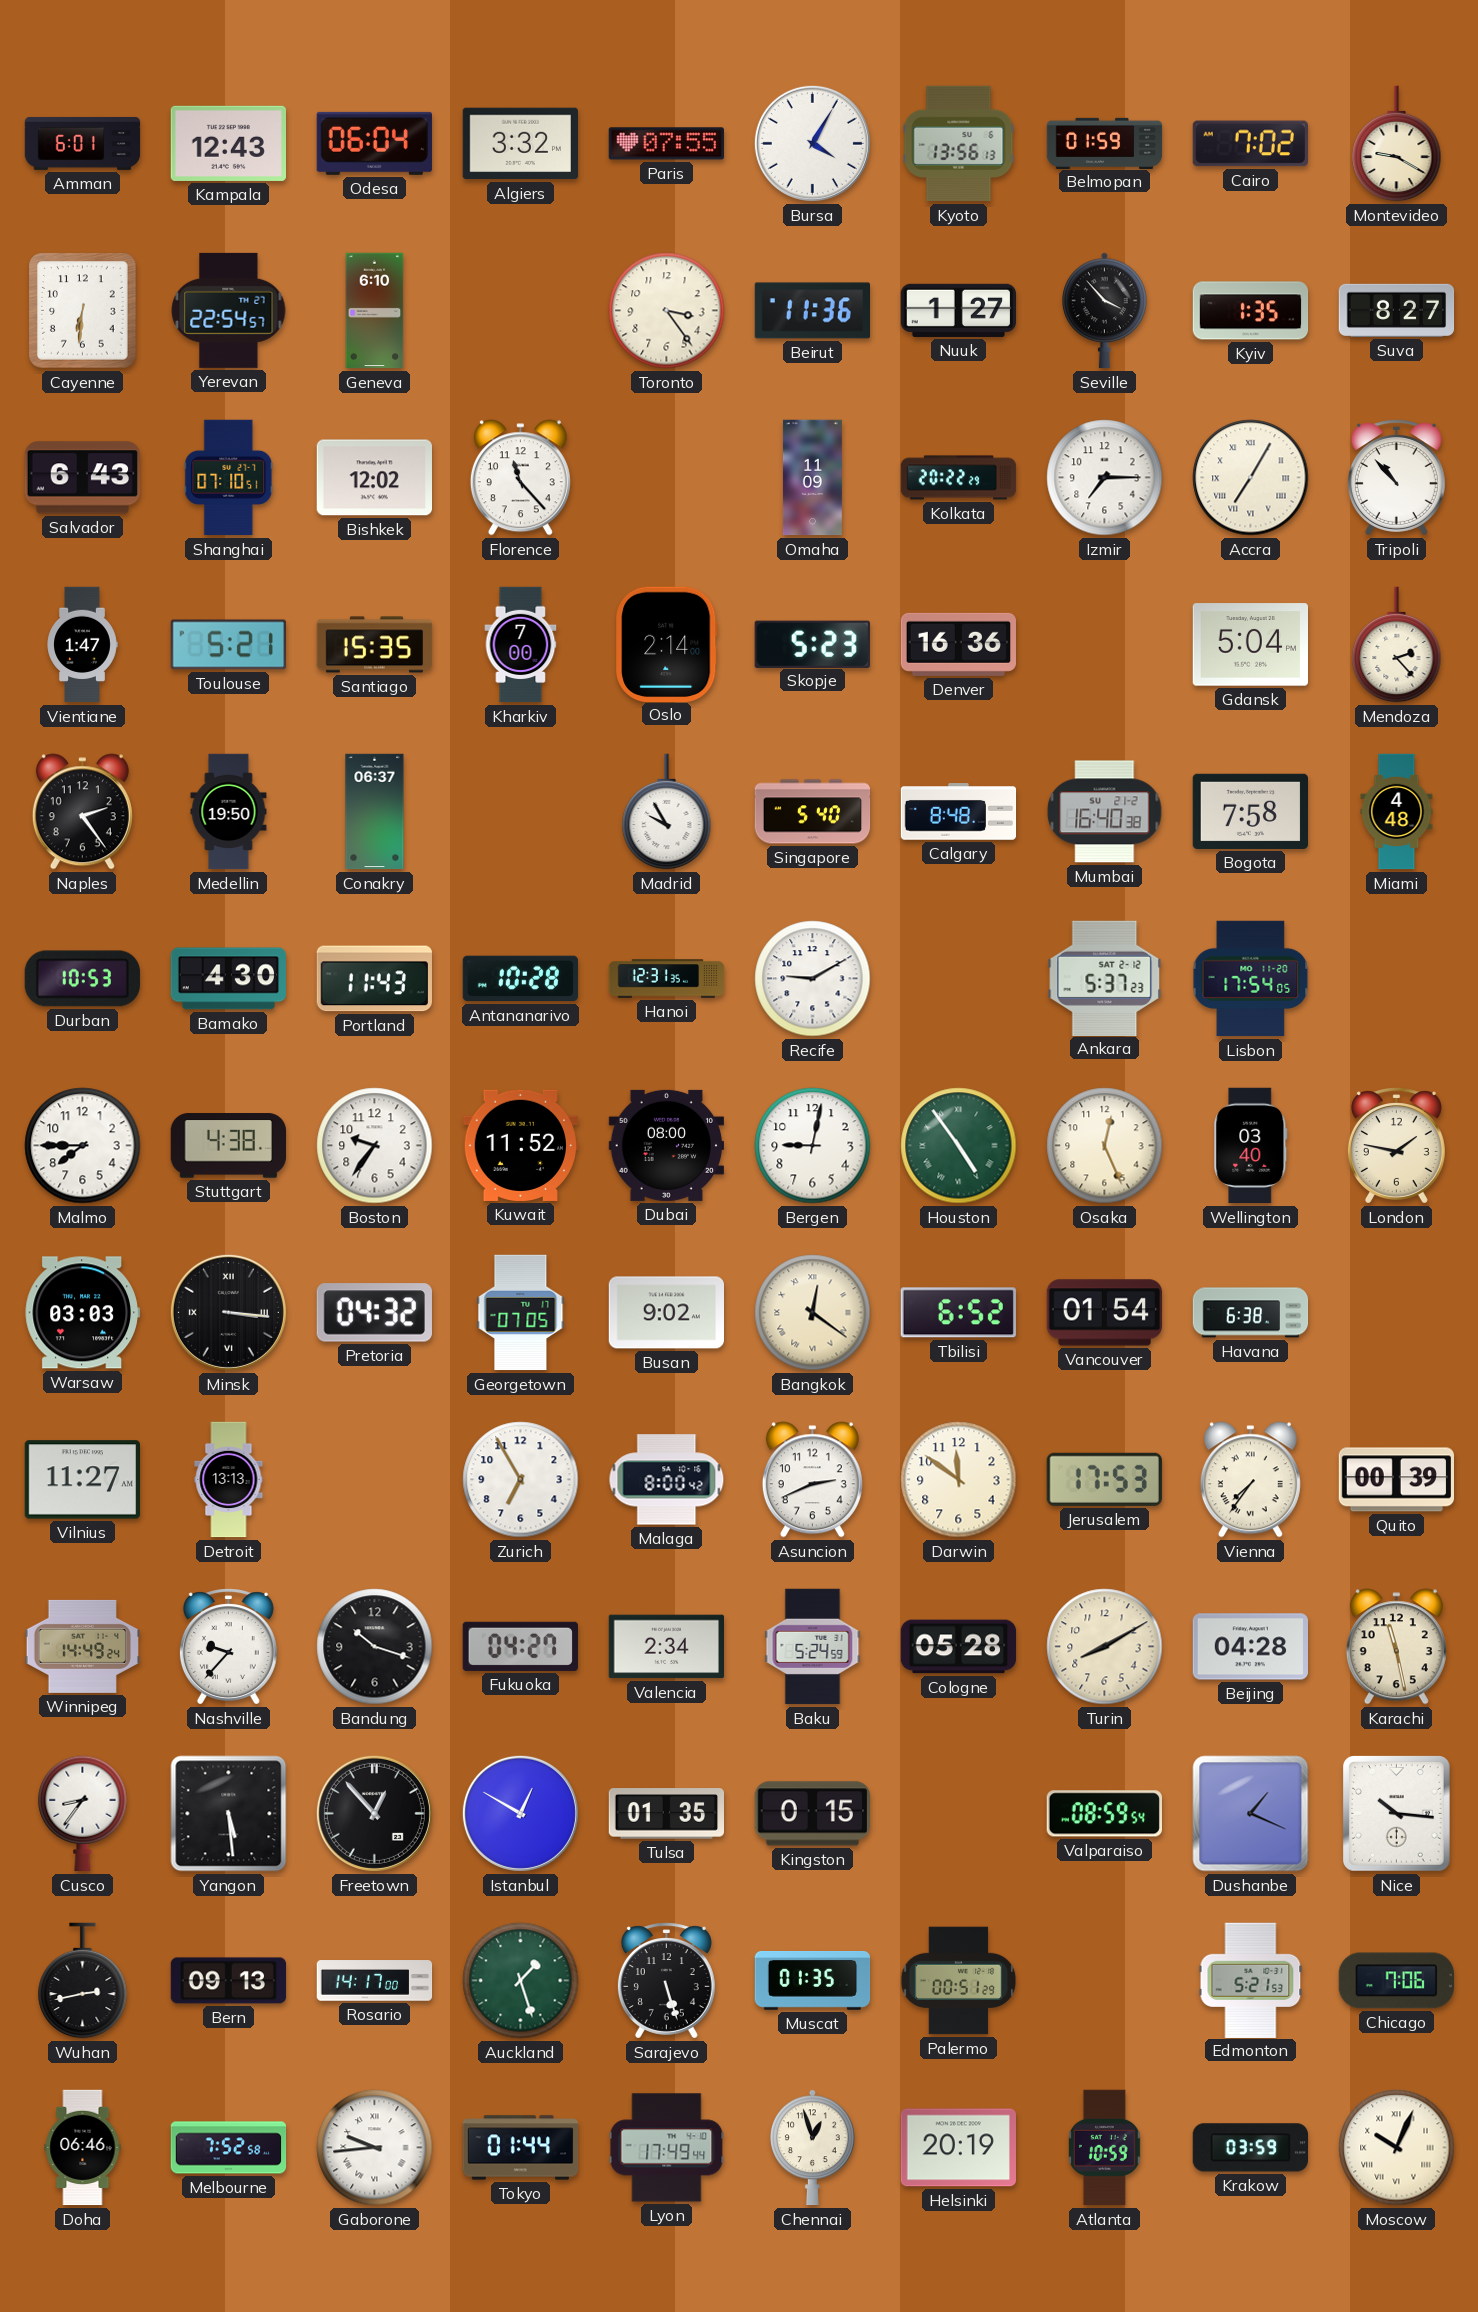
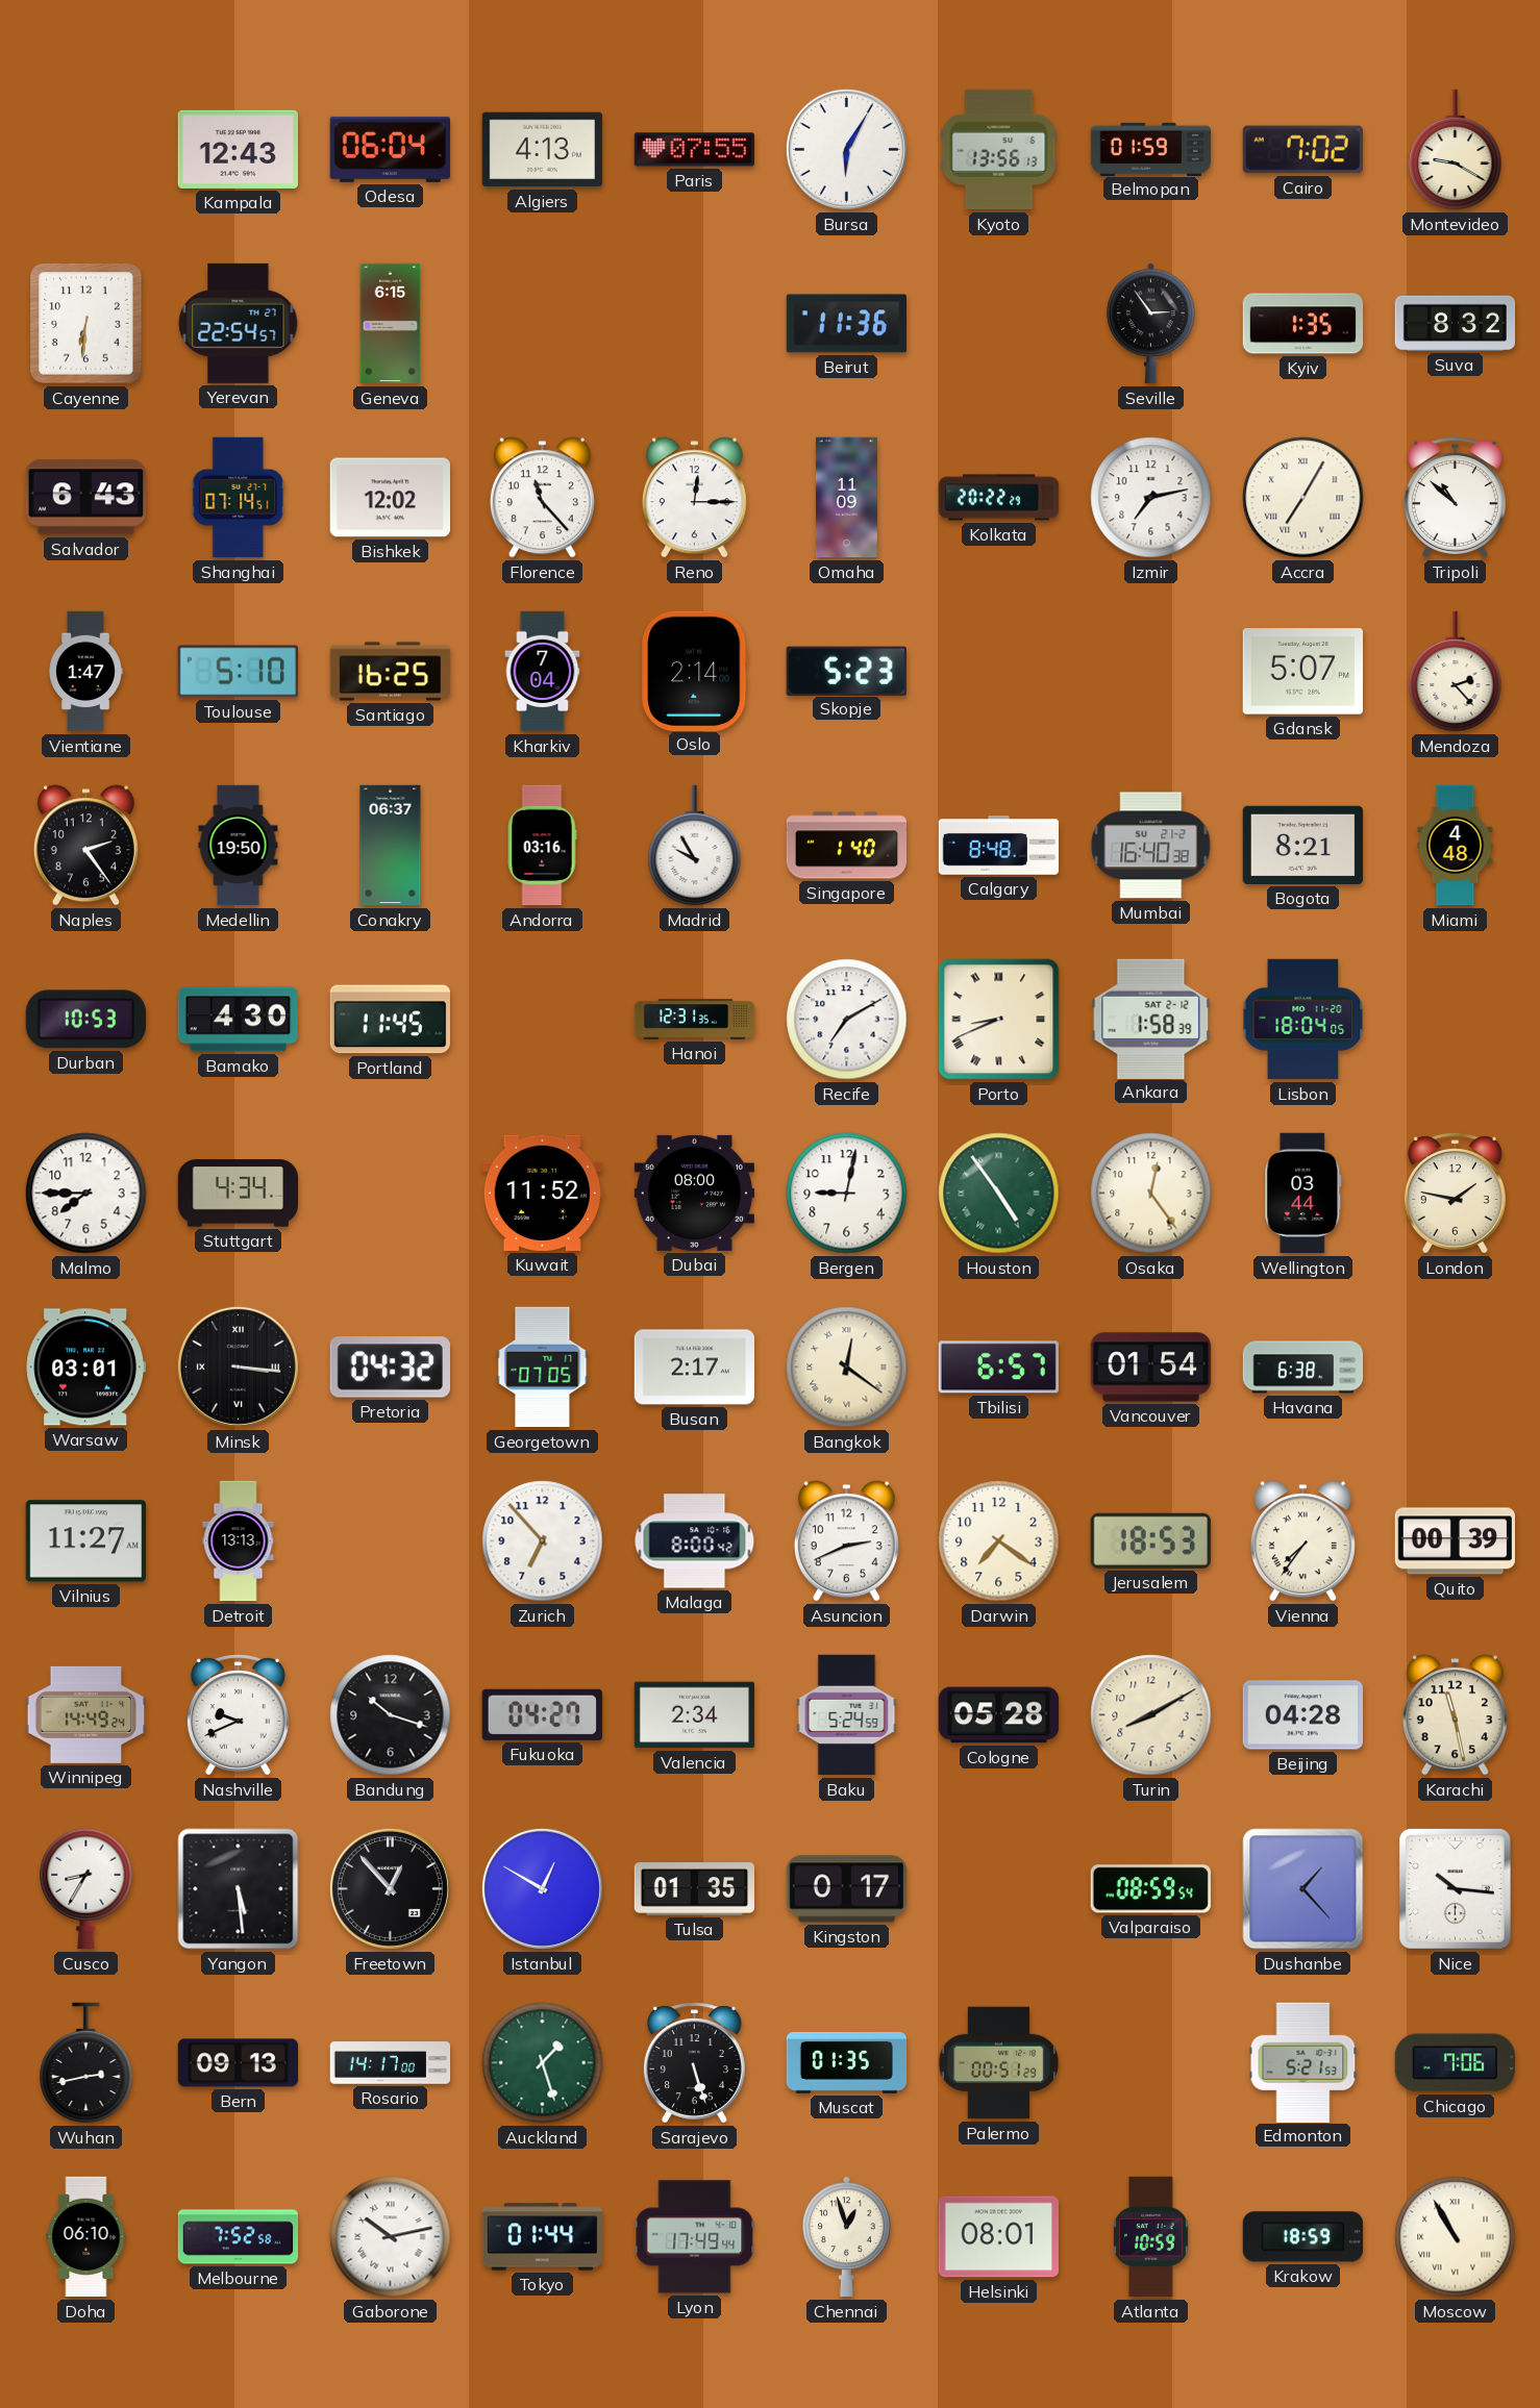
Amman: 6:01 -> none (83, 143)
Algiers: 3:32 -> 4:13 (542, 150)
Bursa: 4:05 -> 6:05 (846, 149)
Geneva: 6:10 -> 6:15 (391, 324)
Toronto: 3:24 -> none (667, 311)
Nuuk: 1:27 -> none (959, 310)
Seville: 3:53 -> 2:54 (1151, 324)
Suva: 8:27 -> 8:32 (1456, 323)
Shanghai: 07:10 -> 07:14 (239, 498)
Reno: none -> 12:15 (694, 498)
Izmir: 7:15 -> 7:13 (1151, 498)
Tripoli: 10:53 -> 10:52 (1455, 498)
Toulouse: 5:21 -> 5:10 (238, 672)
Santiago: 15:35 -> 16:25 (391, 672)
Kharkiv: 7:00 -> 7:04 (543, 672)
Denver: 16:36 -> none (958, 644)
Gdansk: 5:04 -> 5:07 (1302, 672)
Andorra: none -> 03:16 (542, 846)
Singapore: 5:40 -> 1:40 (847, 846)
Bogota: 7:58 -> 8:21 (1302, 845)
Portland: 11:43 -> 11:45 (390, 1020)
Antananarivo: 10:28 -> none (520, 979)
Recife: 9:10 -> 7:10 (847, 1020)
Porto: none -> 8:41 (999, 1020)
Ankara: 5:37 -> 1:58 (1151, 1019)
Lisbon: 17:54 -> 18:04 (1303, 1020)
Stuttgart: 4:38 -> 4:34 (238, 1194)
Boston: 9:36 -> none (375, 1146)
Osaka: 12:26 -> 12:24 (1151, 1194)
Wellington: 03:40 -> 03:44 (1303, 1194)
Warsaw: 03:03 -> 03:01 (85, 1368)
Busan: 9:02 -> 2:17 (694, 1368)
Tbilisi: 6:52 -> 6:57 (998, 1368)
Zurich: 6:55 -> 6:53 (543, 1541)
Darwin: 11:51 -> 7:21 (999, 1541)
Jerusalem: 17:53 -> 18:53 (1150, 1540)
Nashville: 9:37 -> 9:41 (238, 1715)
Cusco: 8:36 -> 8:35 (86, 1889)
Kingston: 0:15 -> 0:17 (846, 1889)
Dushanbe: 1:19 -> 1:23 (1303, 1889)
Doha: 06:46 -> 06:10 (86, 2237)
Gaborone: 9:44 -> 10:13 (391, 2237)
Helsinki: 20:19 -> 08:01 (998, 2237)
Krakow: 03:59 -> 18:59 (1302, 2237)
Moscow: 10:04 -> 10:55 (1456, 2237)
